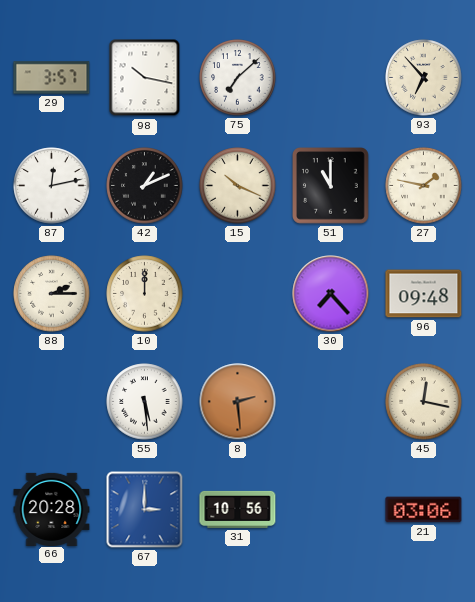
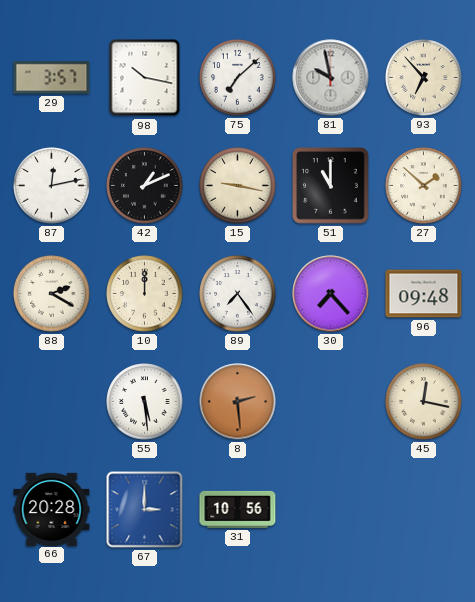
81: none -> 9:58 (331, 78)
15: 10:19 -> 9:17 (238, 186)
27: 1:47 -> 1:52 (424, 186)
88: 2:15 -> 2:20 (52, 294)
89: none -> 7:24 (238, 294)
21: 03:06 -> none (424, 510)
